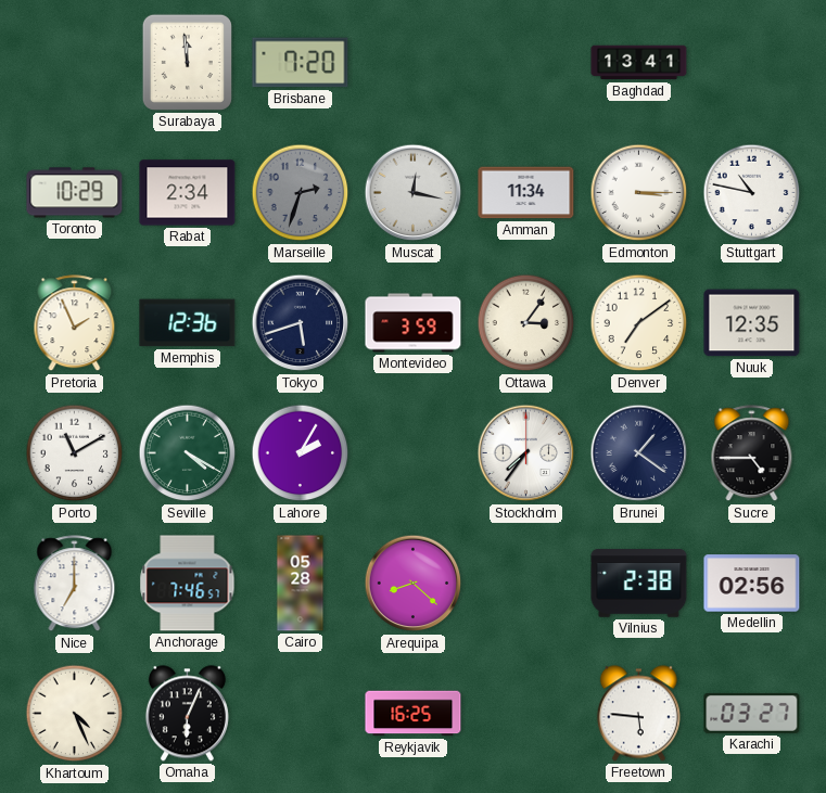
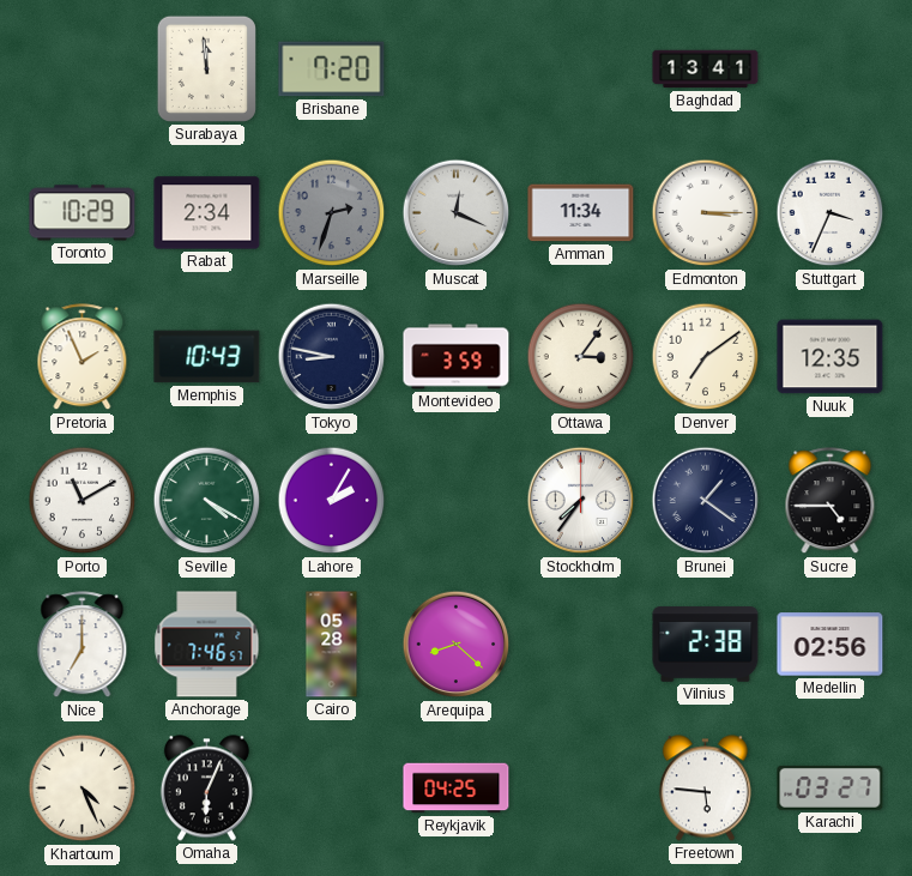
Muscat: 12:17 -> 12:19 (457, 213)
Stuttgart: 10:47 -> 3:34 (831, 213)
Memphis: 12:36 -> 10:43 (207, 357)
Tokyo: 5:42 -> 8:47 (332, 357)
Reykjavik: 16:25 -> 04:25 (457, 789)
